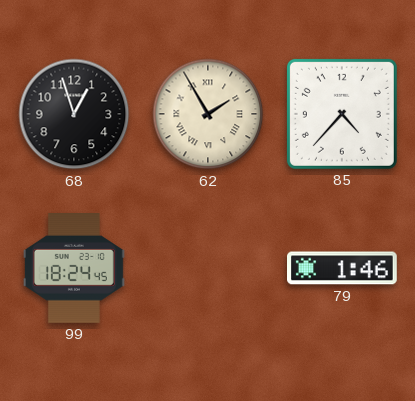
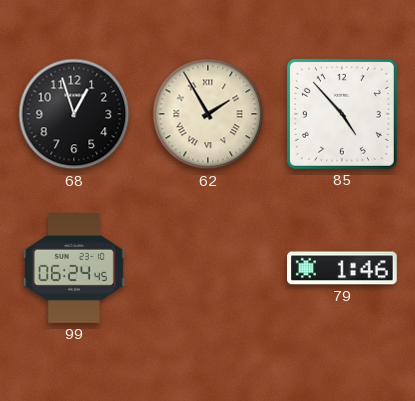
85: 4:37 -> 4:53 (342, 114)
99: 18:24 -> 06:24 (74, 269)
